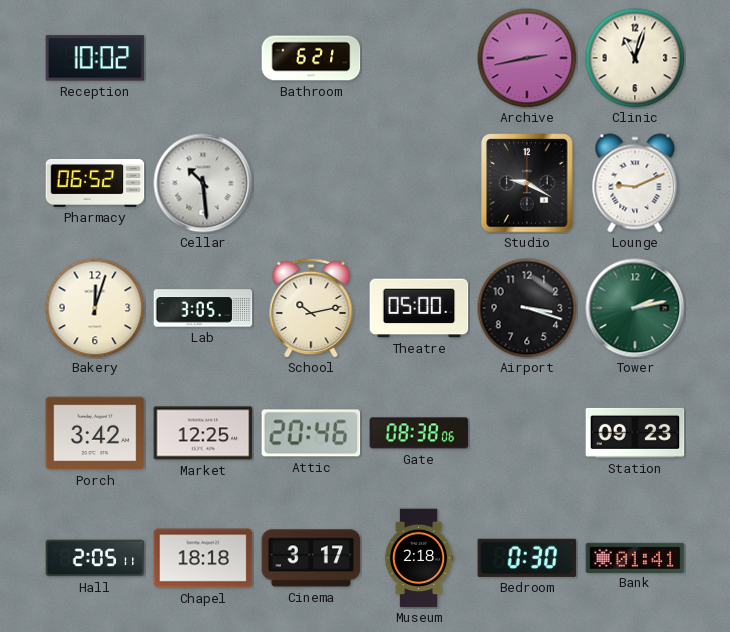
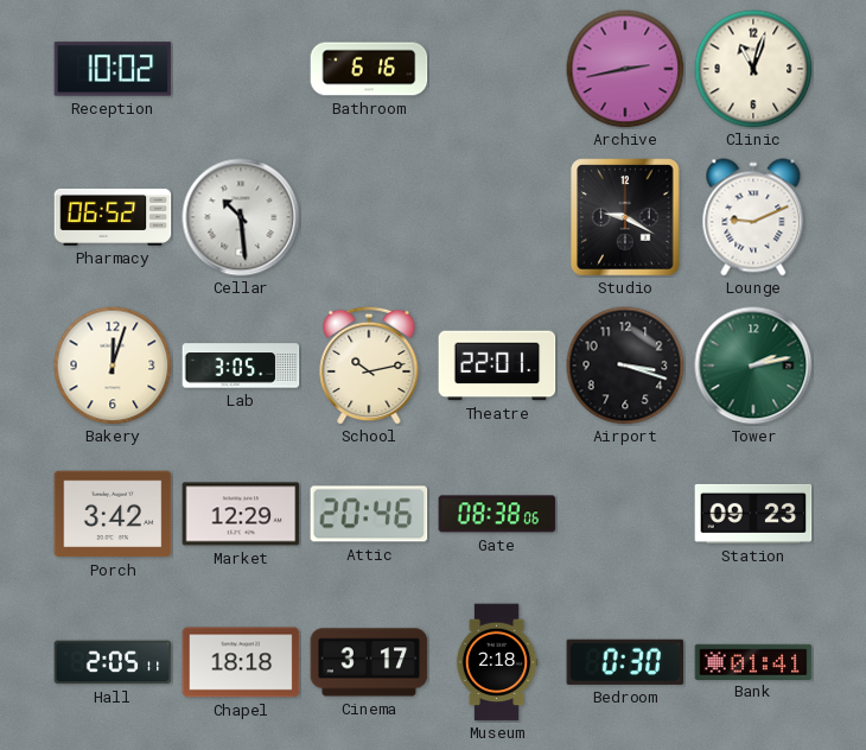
Bathroom: 6:21 -> 6:16 (369, 69)
Theatre: 05:00 -> 22:01 (497, 366)
Market: 12:25 -> 12:29 (241, 514)
